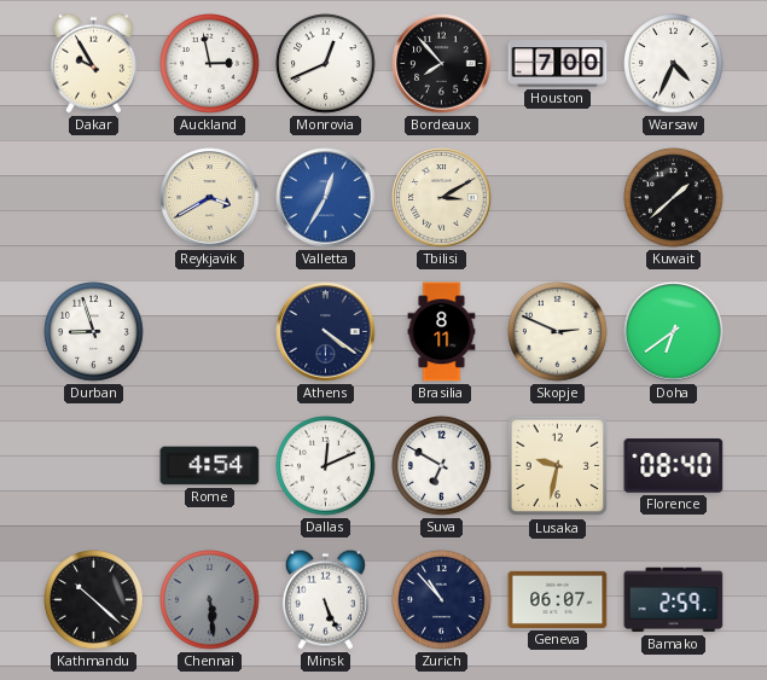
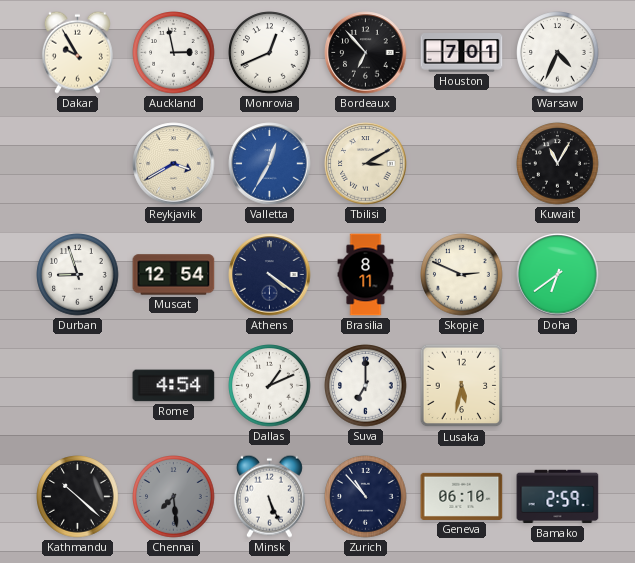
Bordeaux: 7:53 -> 6:53 (366, 53)
Houston: 7:00 -> 7:01 (462, 53)
Kuwait: 1:38 -> 11:05 (558, 164)
Muscat: none -> 12:54 (174, 275)
Dallas: 12:11 -> 1:11 (270, 386)
Suva: 6:50 -> 7:00 (366, 386)
Lusaka: 9:32 -> 5:32 (462, 386)
Florence: 08:40 -> none (674, 466)
Chennai: 5:29 -> 7:29 (174, 497)
Geneva: 06:07 -> 06:10 (462, 496)
